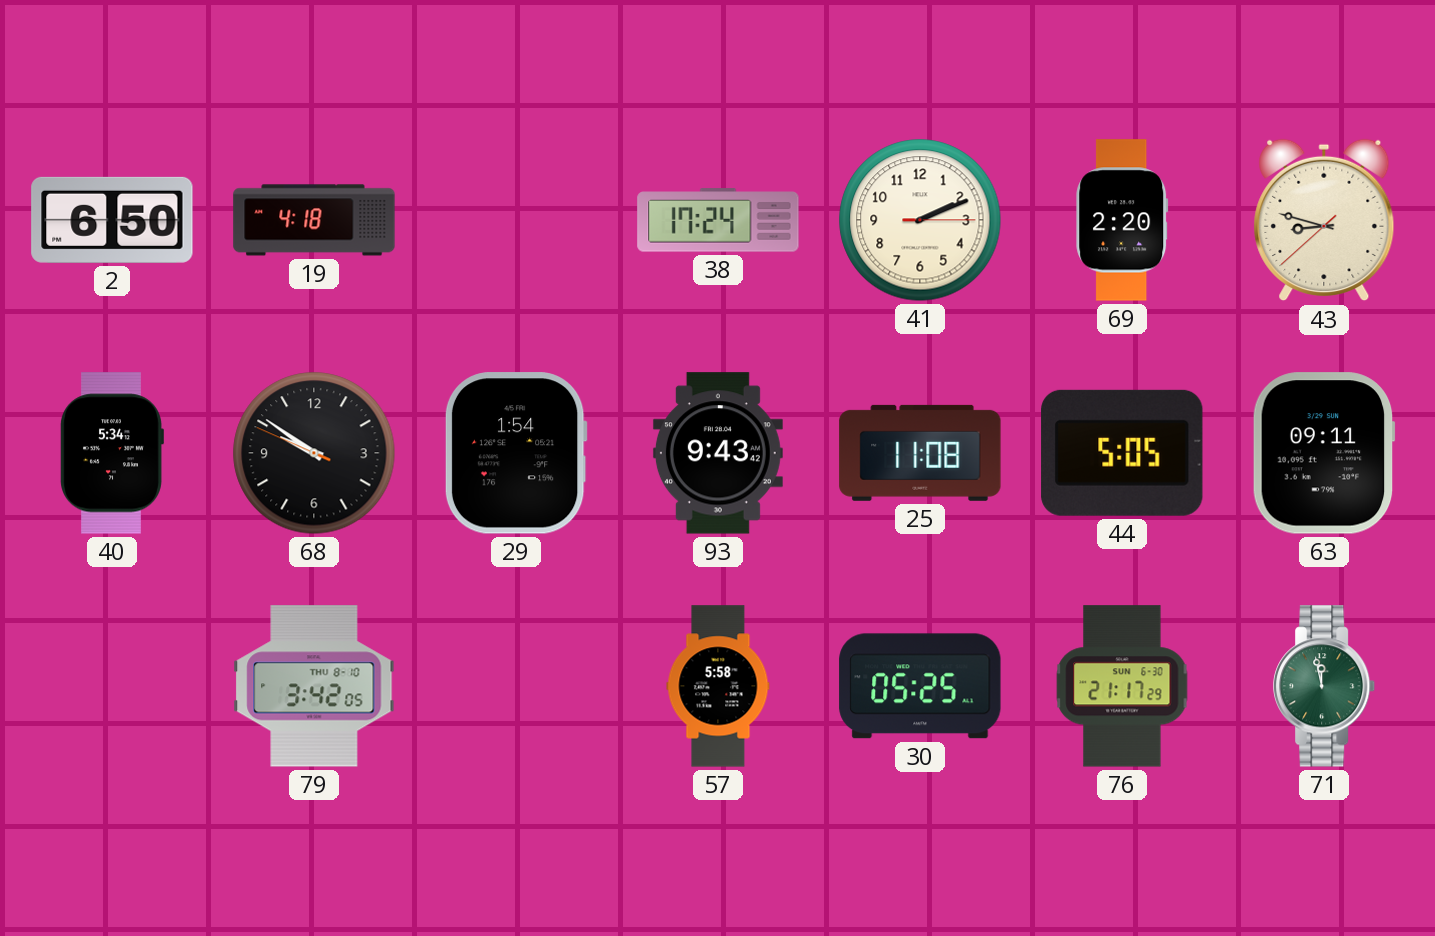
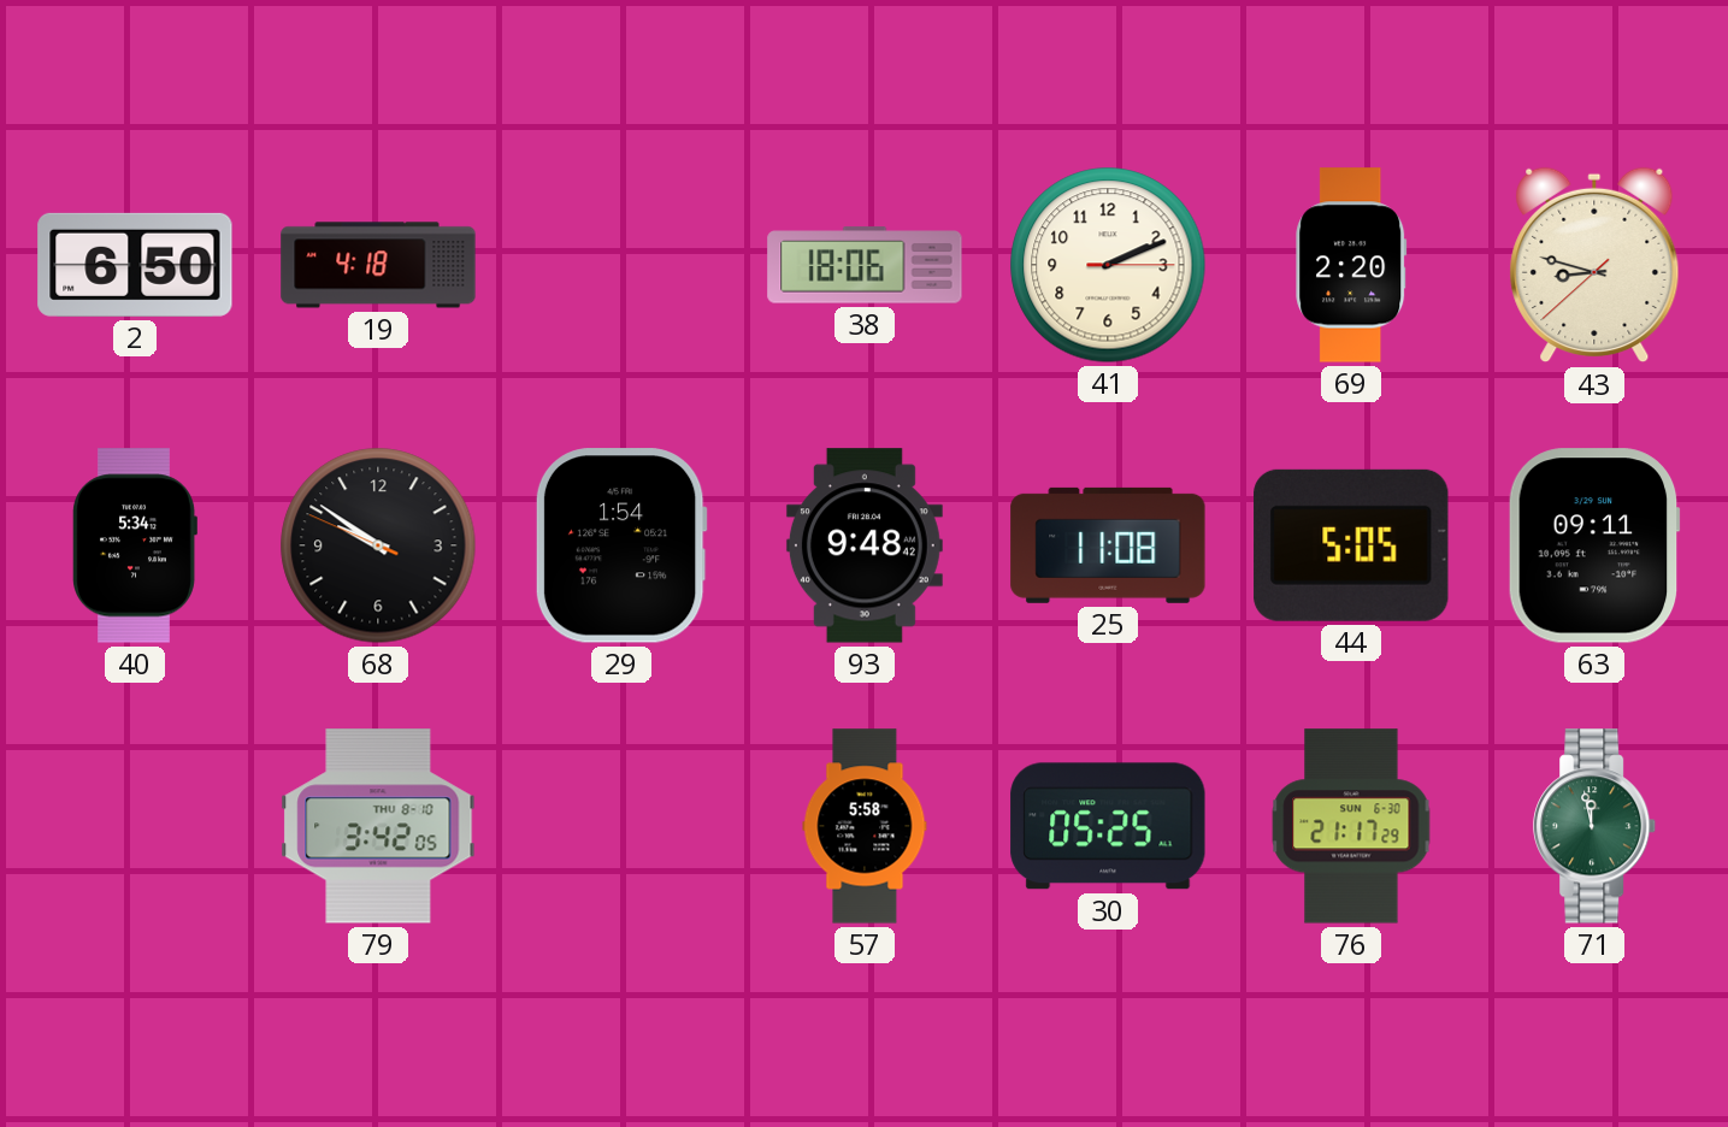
38: 17:24 -> 18:06 (865, 265)
93: 9:43 -> 9:48 (865, 545)
